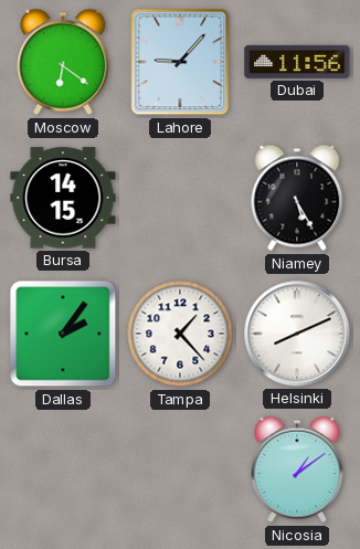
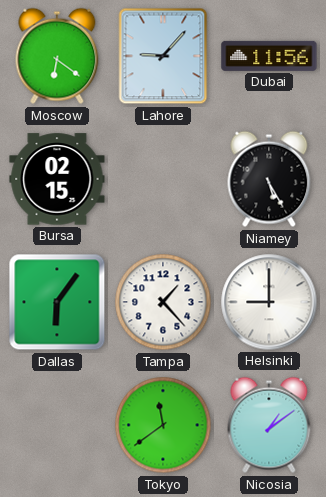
Bursa: 14:15 -> 02:15 (57, 179)
Dallas: 2:06 -> 6:06 (57, 302)
Helsinki: 8:11 -> 9:00 (269, 302)
Tokyo: none -> 11:39 (163, 425)
